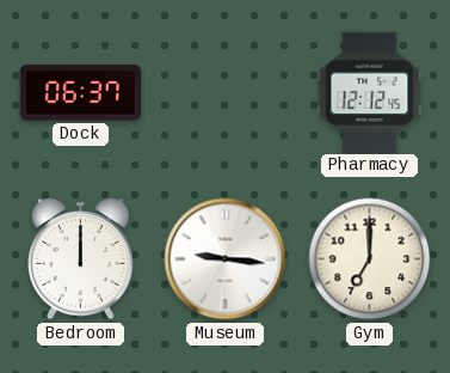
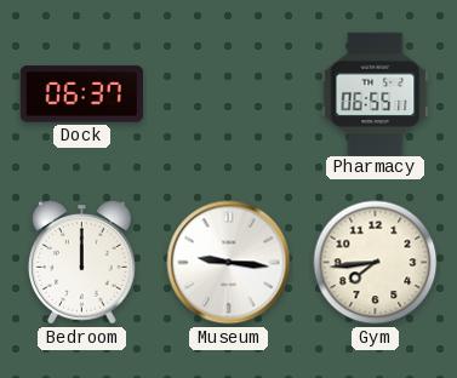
Pharmacy: 12:12 -> 06:55 (376, 93)
Gym: 7:00 -> 7:44 (376, 263)
